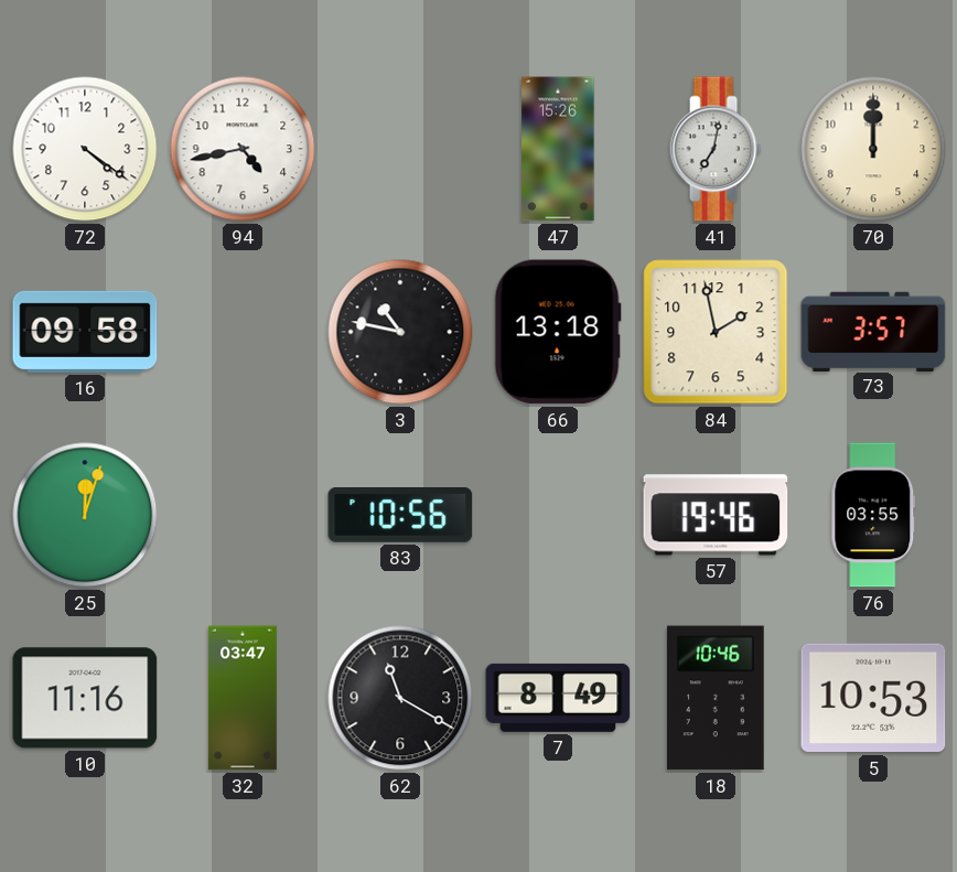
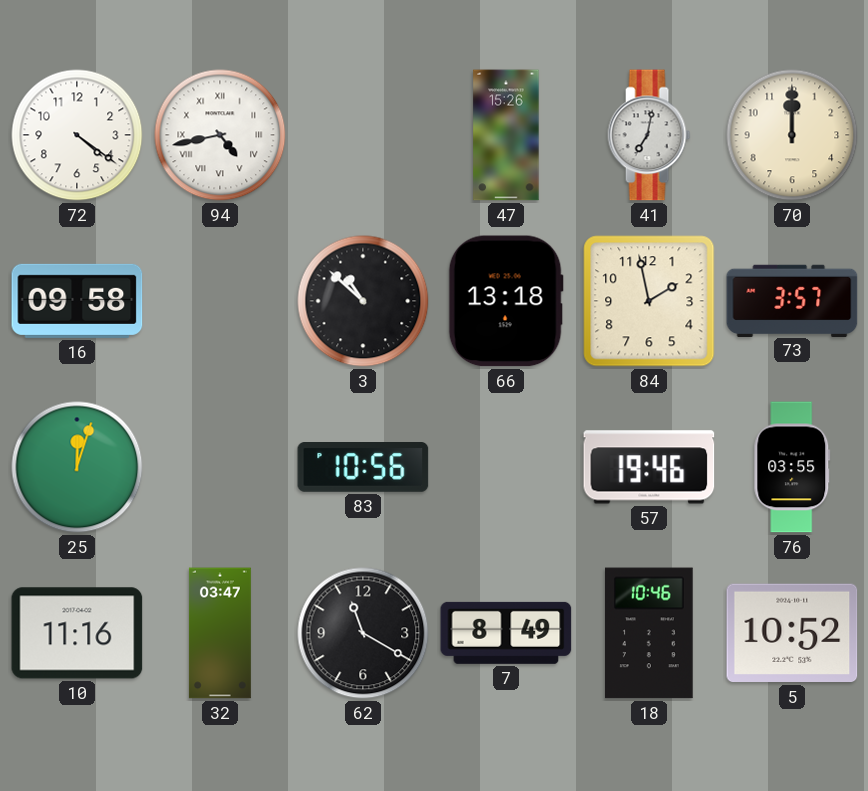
94 numerals: Arabic -> Roman (220, 135)
3: 10:47 -> 10:52 (363, 301)
5: 10:53 -> 10:52 (792, 633)
